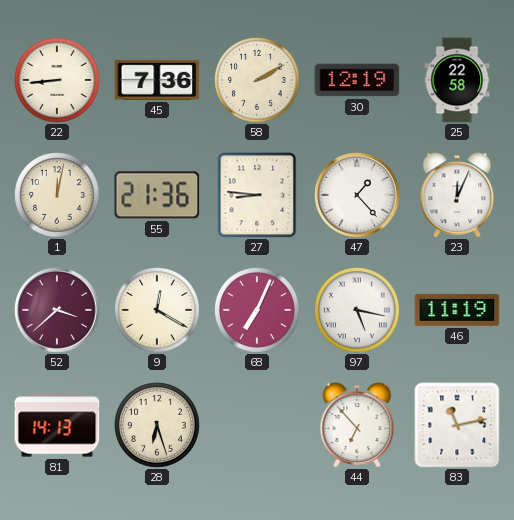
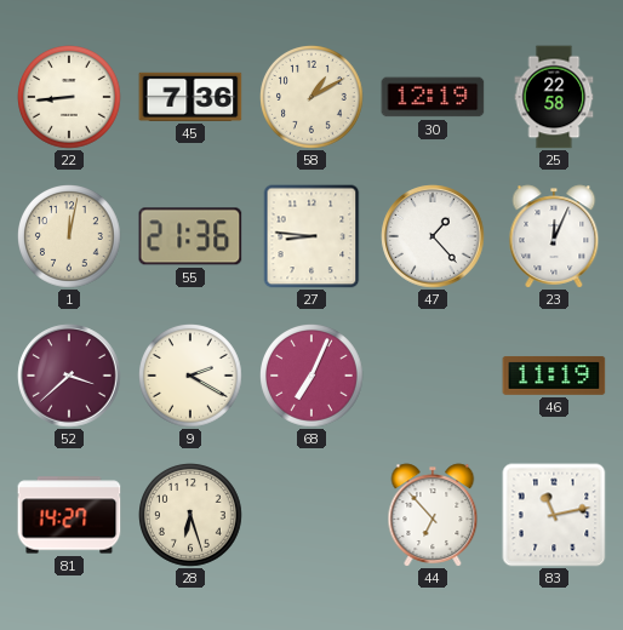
58: 2:10 -> 1:10 (313, 98)
9: 12:20 -> 2:20 (192, 377)
97: 5:17 -> none (358, 311)
81: 14:13 -> 14:27 (69, 515)
